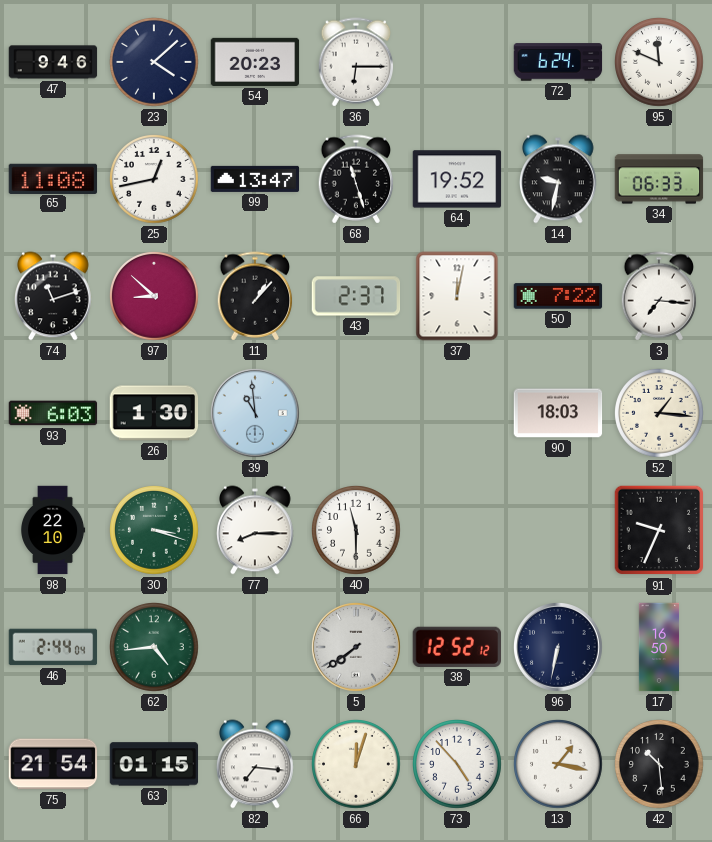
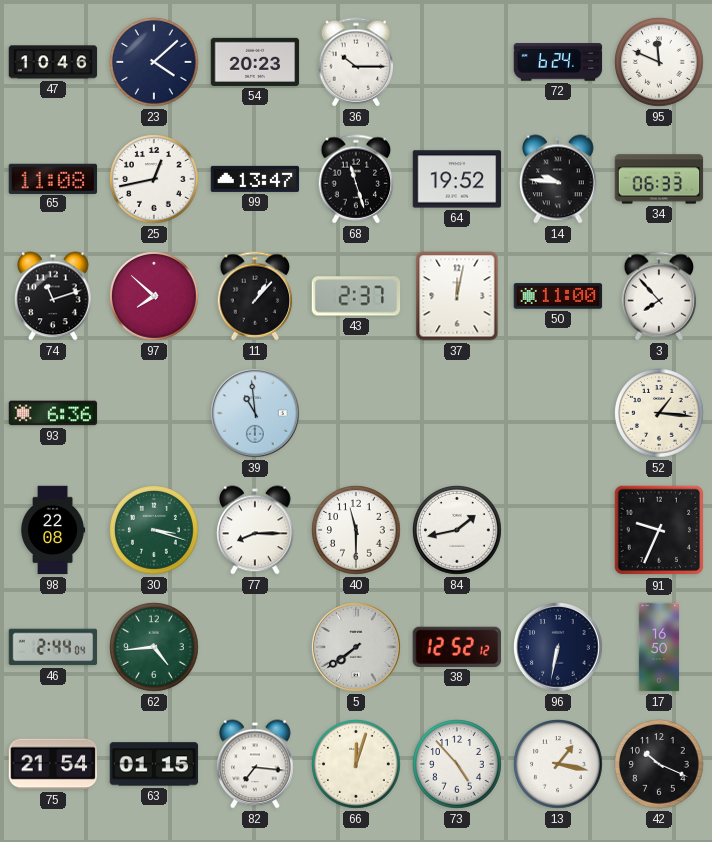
47: 9:46 -> 10:46 (53, 62)
36: 6:15 -> 10:15 (356, 62)
14: 9:32 -> 9:46 (559, 179)
97: 8:52 -> 7:52 (155, 297)
50: 7:22 -> 11:00 (558, 296)
3: 7:16 -> 7:53 (659, 296)
93: 6:03 -> 6:36 (53, 413)
26: 1:30 -> none (154, 413)
90: 18:03 -> none (558, 413)
98: 22:10 -> 22:08 (53, 530)
84: none -> 1:43 (458, 531)
42: 10:29 -> 10:19 (660, 765)
